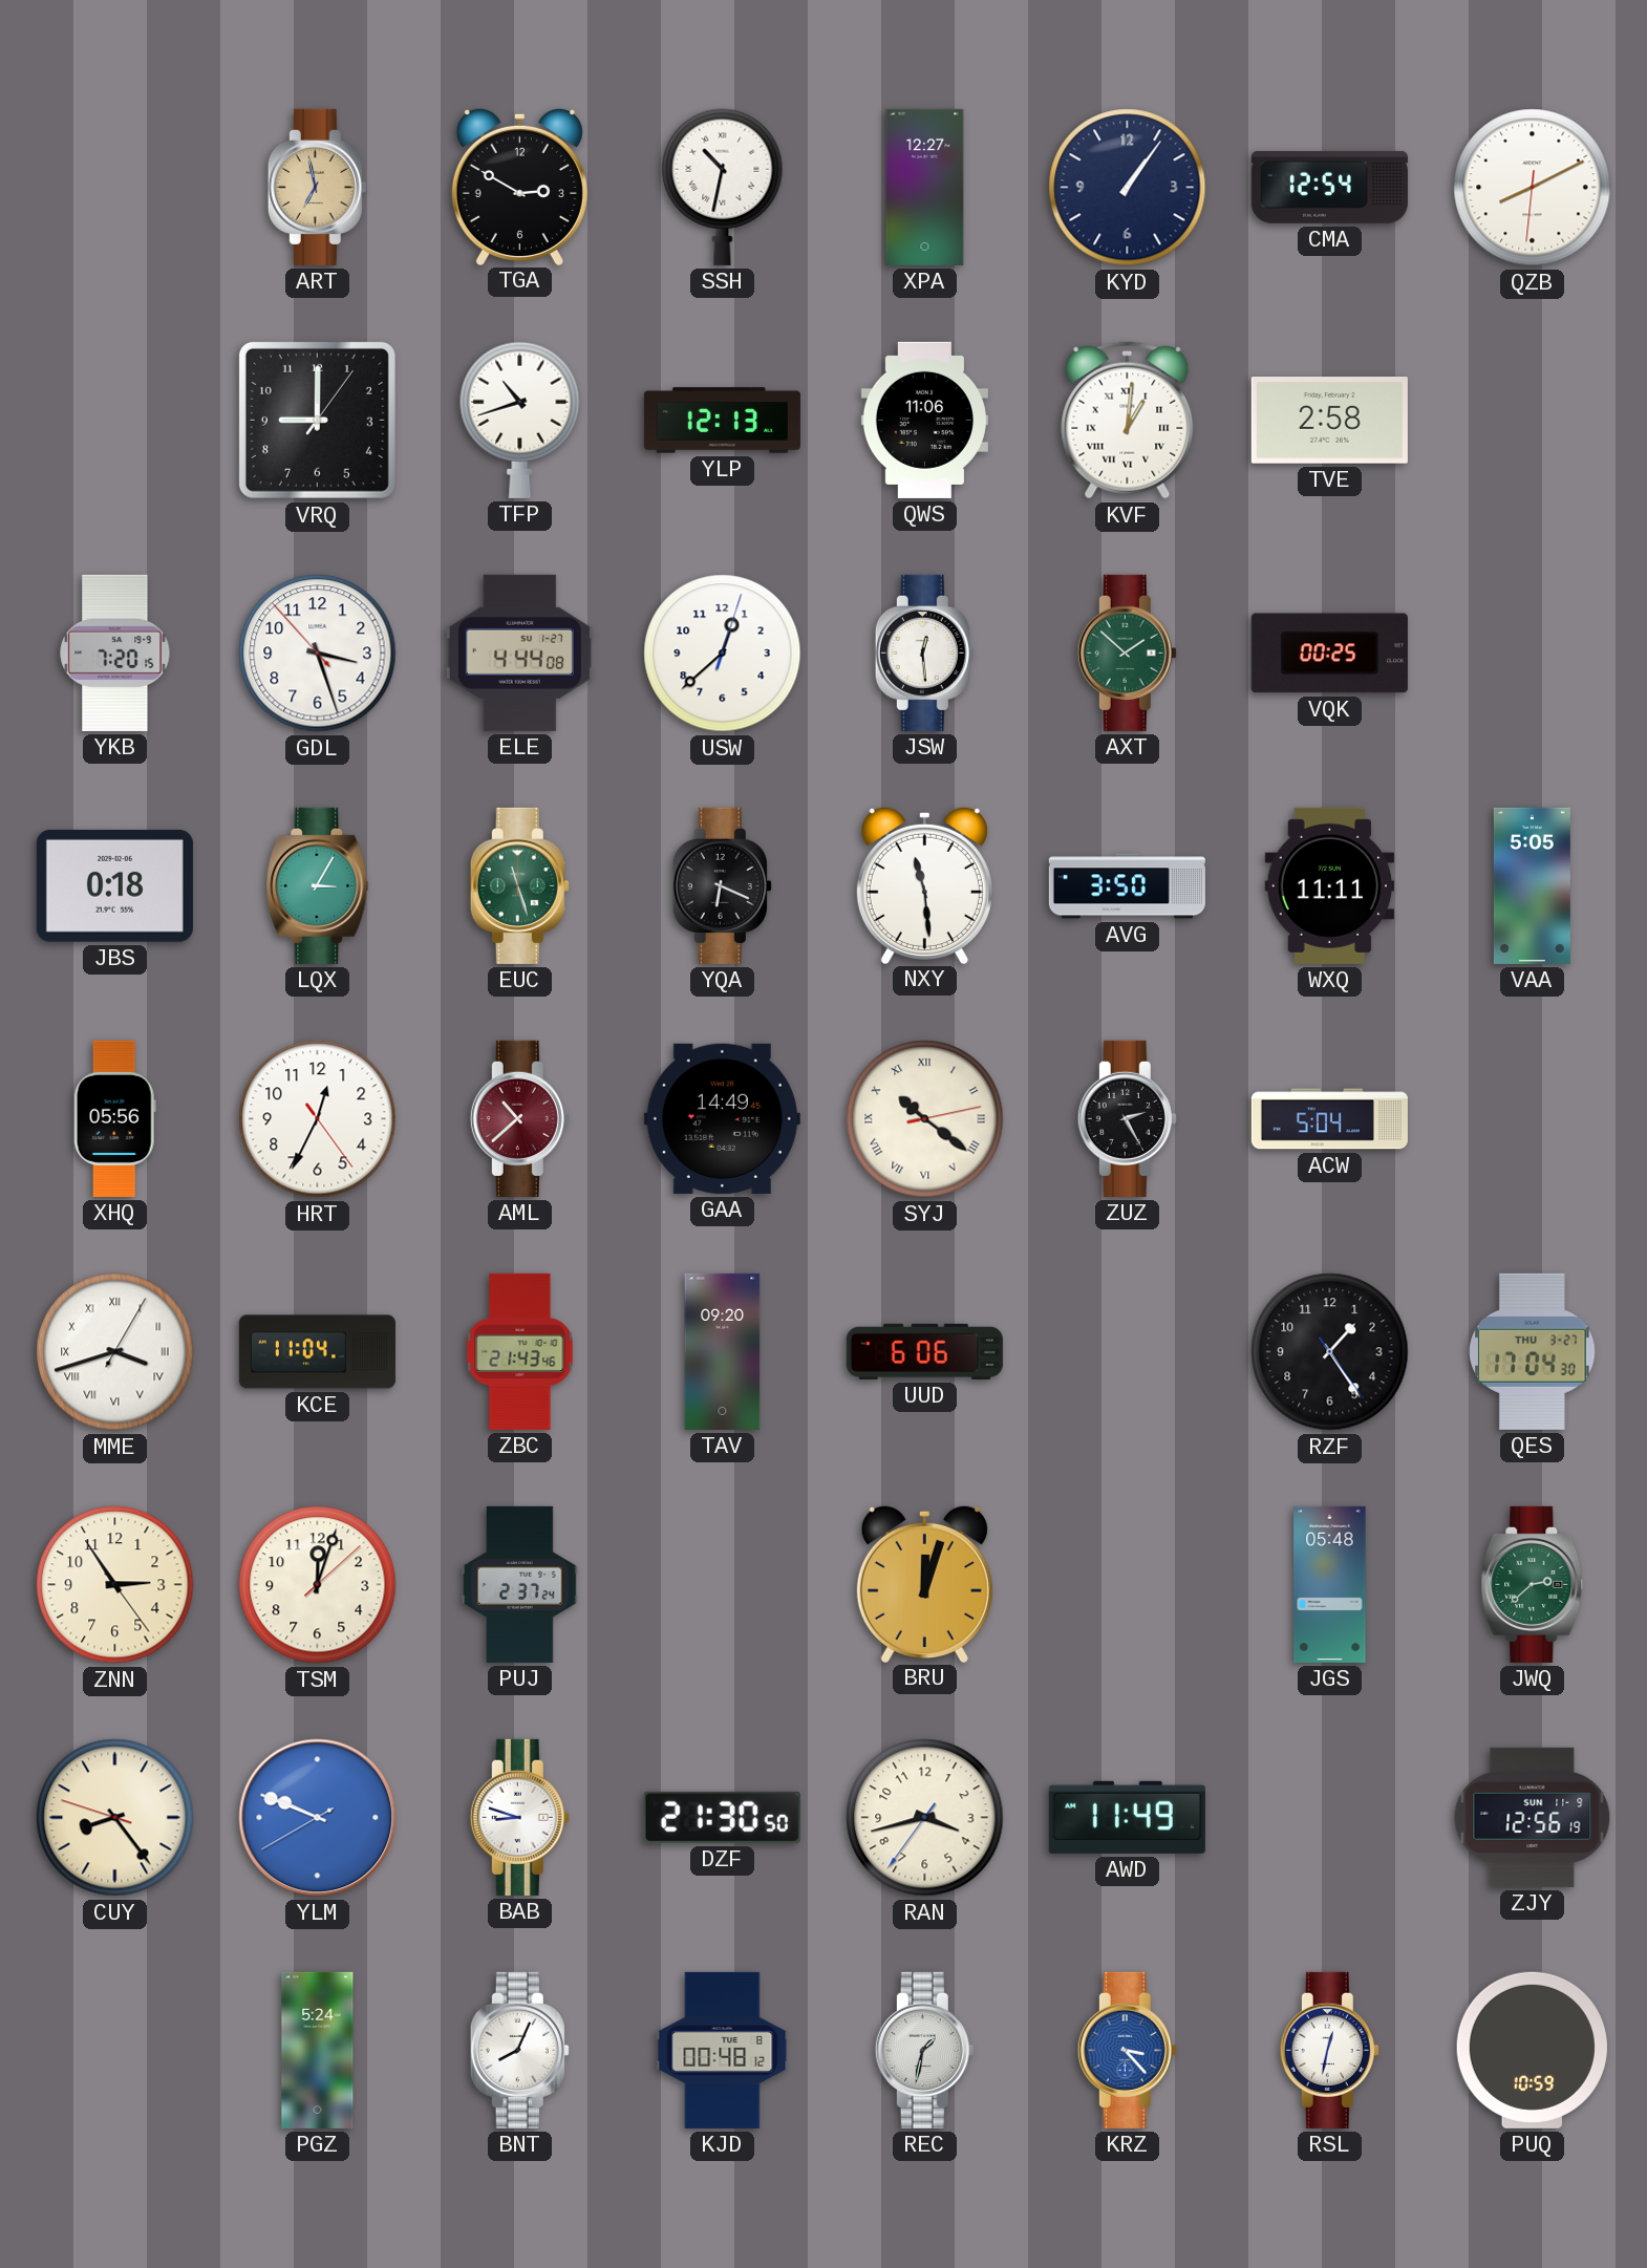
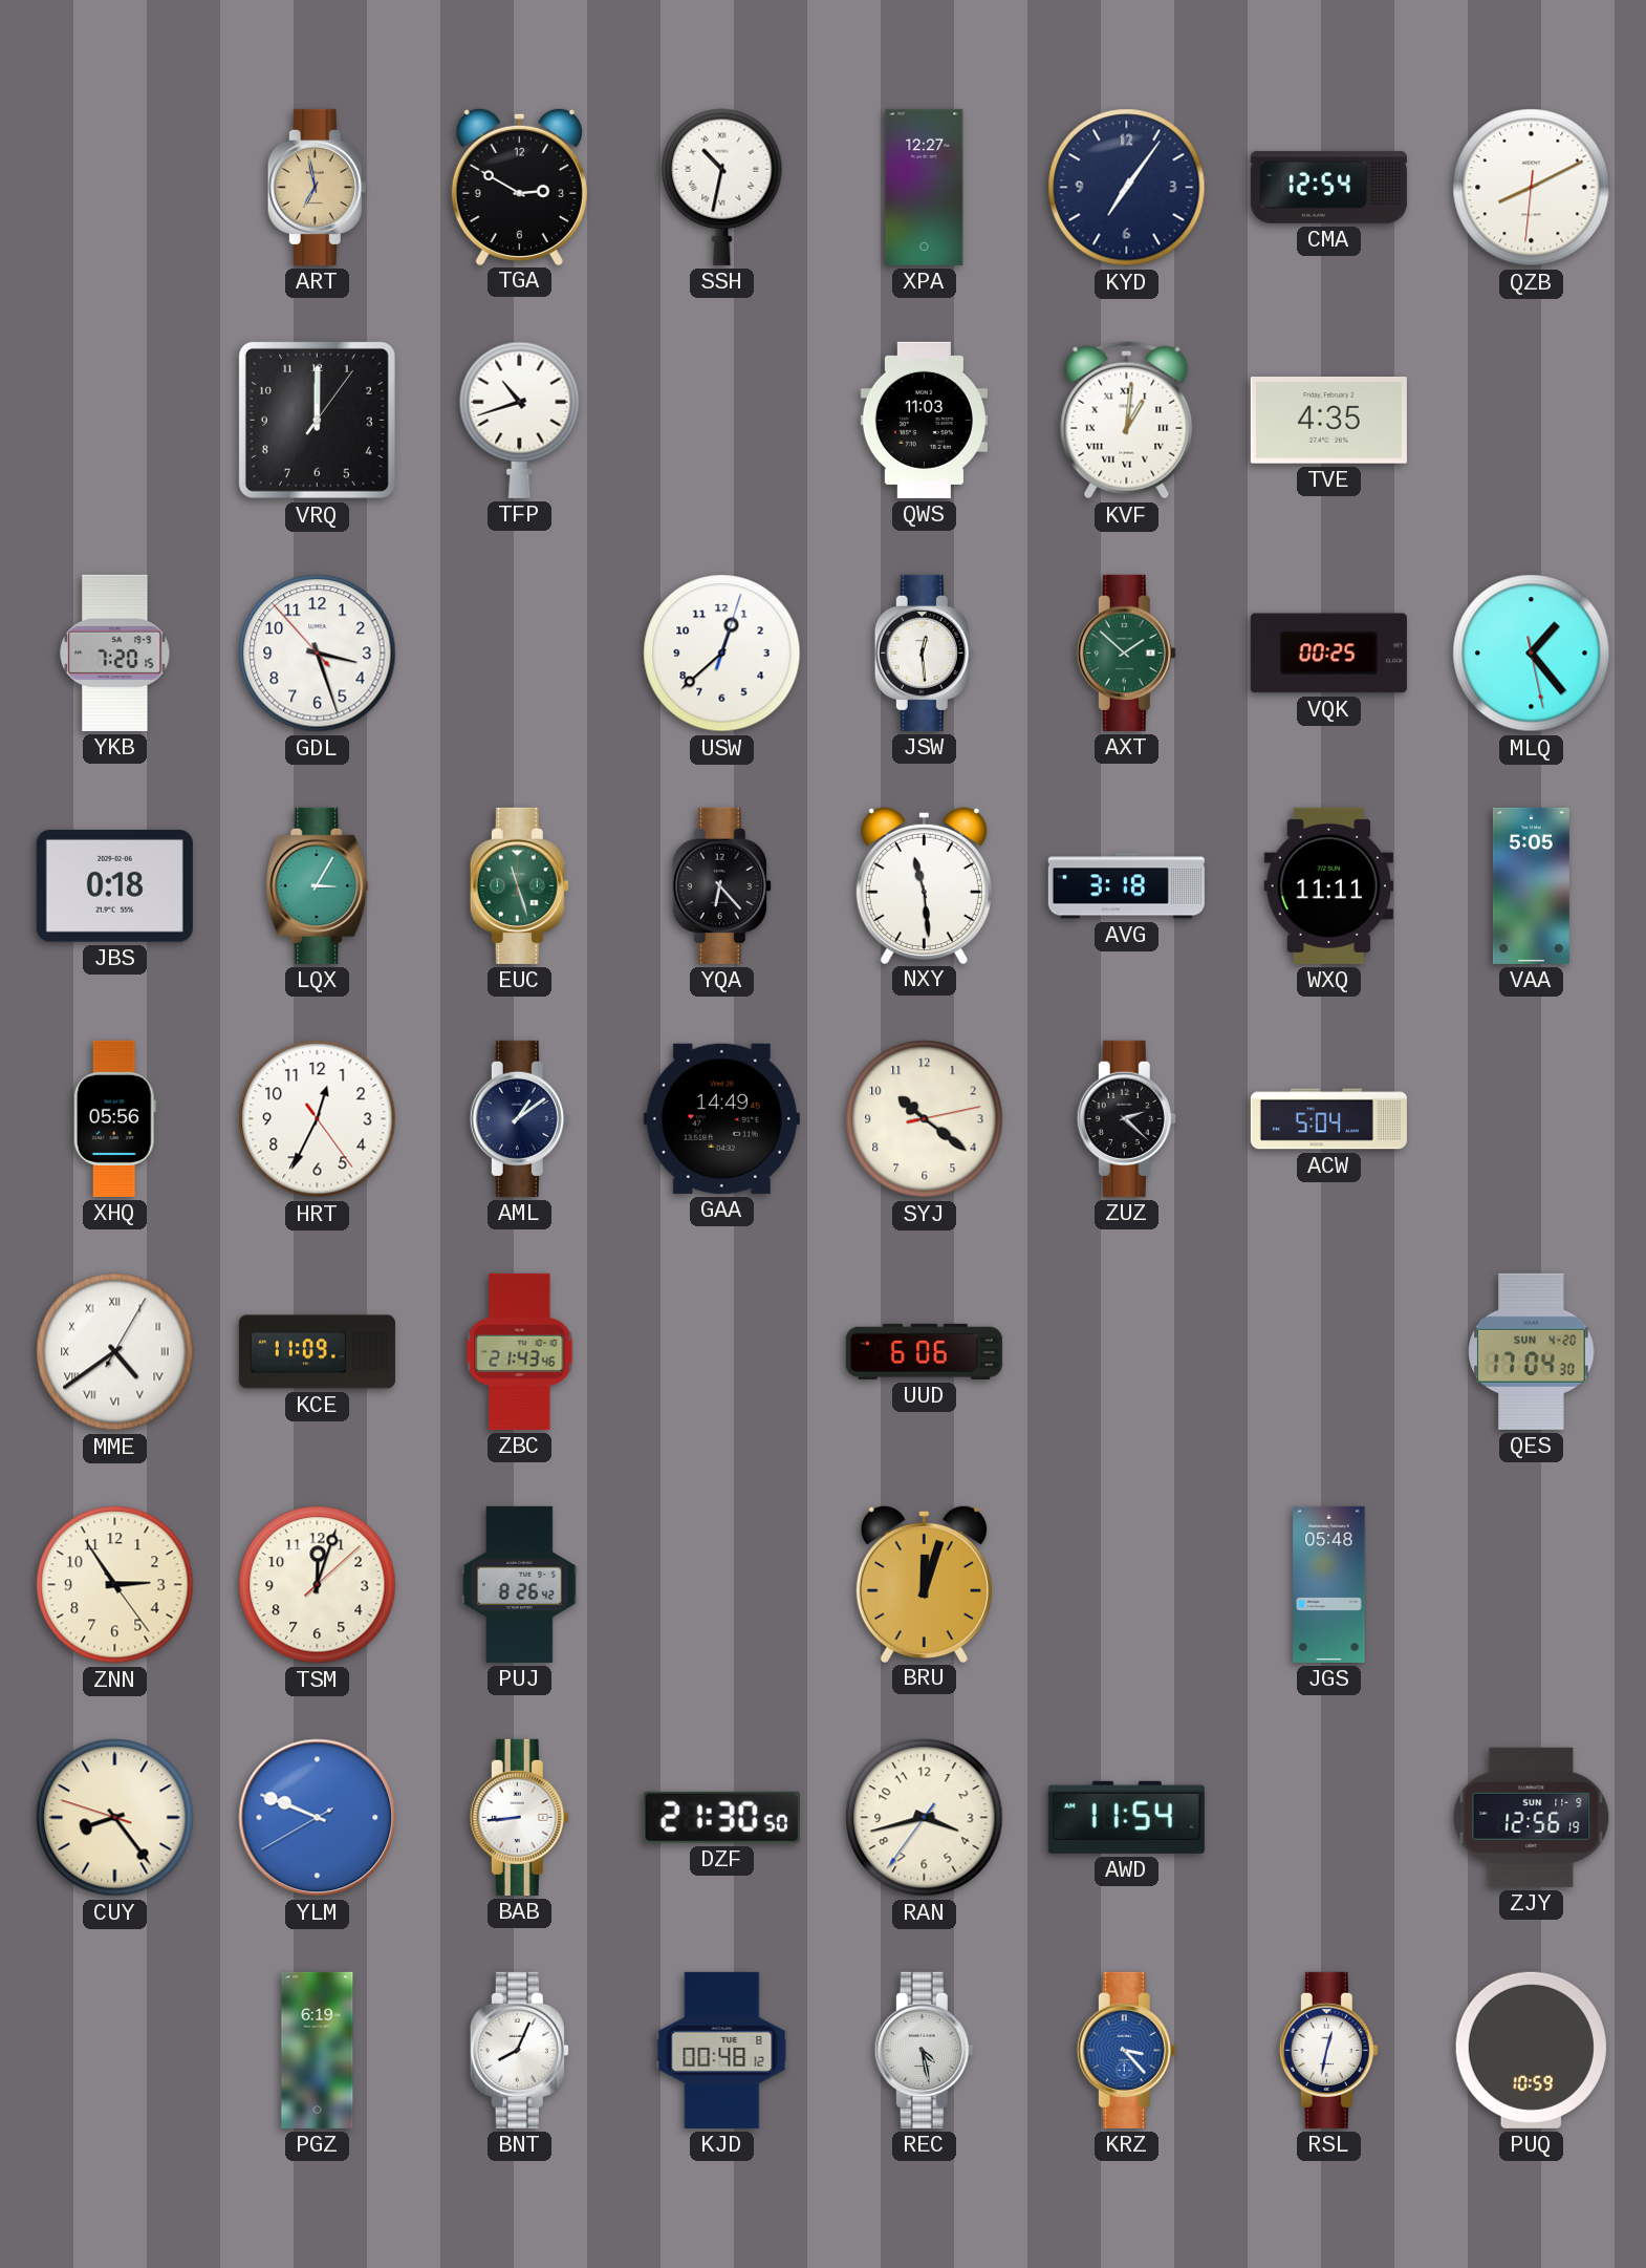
KYD: 1:06 -> 7:06 (1127, 188)
VRQ: 9:00 -> 12:00 (317, 420)
YLP: 12:13 -> none (722, 421)
QWS: 11:06 -> 11:03 (924, 420)
TVE: 2:58 -> 4:35 (1328, 421)
ELE: 4:44 -> none (519, 652)
MLQ: none -> 1:23 (1532, 654)
YQA: 6:19 -> 6:23 (721, 885)
AVG: 3:50 -> 3:18 (1126, 886)
AML: 10:38 -> 1:09 (519, 1118)
AML dial: burgundy -> navy (519, 1118)
SYJ numerals: Roman -> Arabic (925, 1119)
ZUZ: 2:25 -> 2:22 (1126, 1118)
MME: 3:42 -> 4:39 (115, 1352)
KCE: 11:04 -> 11:09 (317, 1352)
TAV: 09:20 -> none (723, 1351)
RZF: 1:24 -> none (1330, 1352)
QES date: THU 3-27 -> SUN 4-20 (1532, 1351)
PUJ: 2:37 -> 8:26 (520, 1584)
JWQ: 2:38 -> none (1533, 1584)
BAB: 8:48 -> 8:44 (519, 1817)
AWD: 11:49 -> 11:54 (1126, 1817)
PGZ: 5:24 -> 6:19 (318, 2050)
REC: 1:32 -> 4:28 (924, 2050)
